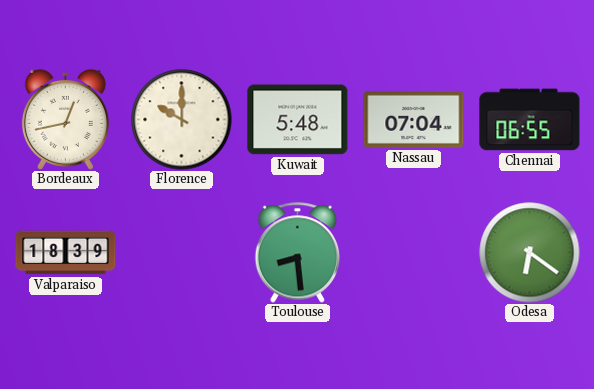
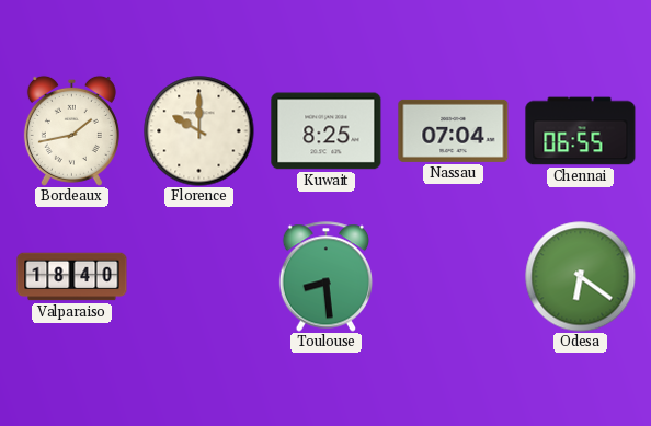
Bordeaux: 12:43 -> 1:43 (71, 130)
Kuwait: 5:48 -> 8:25 (327, 131)
Valparaiso: 18:39 -> 18:40 (72, 277)
